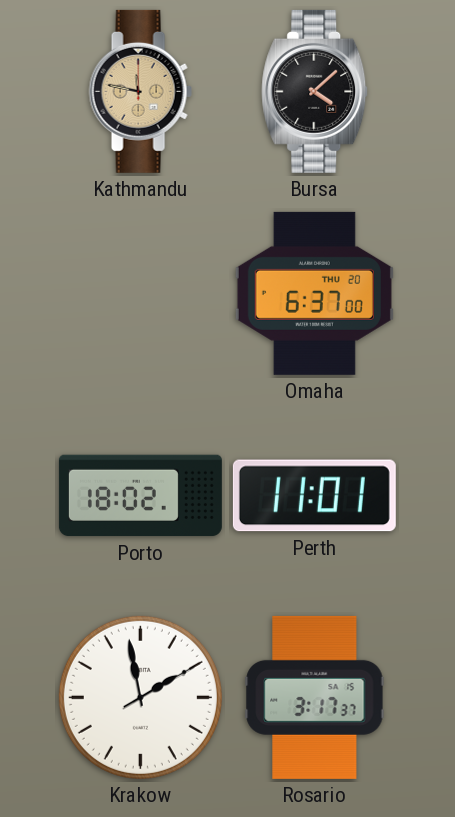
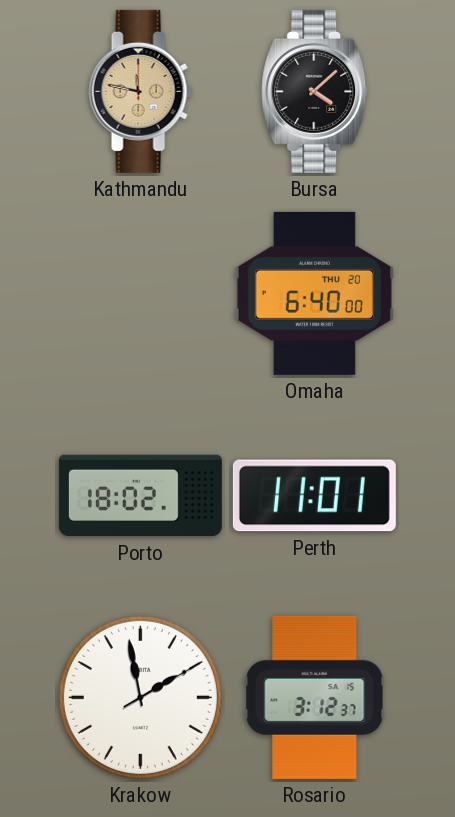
Omaha: 6:37 -> 6:40 (314, 293)
Rosario: 3:17 -> 3:12 (315, 697)
